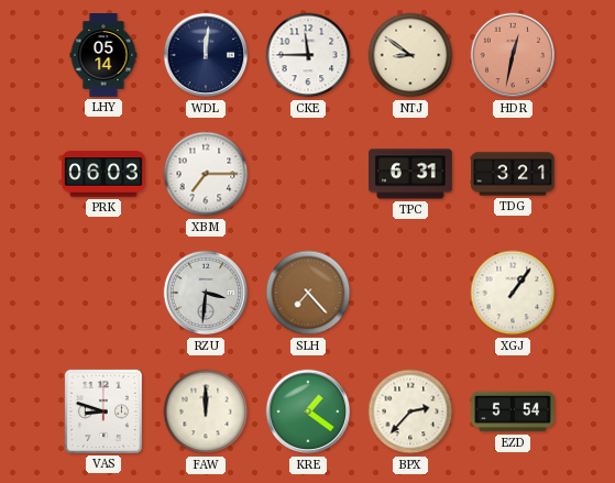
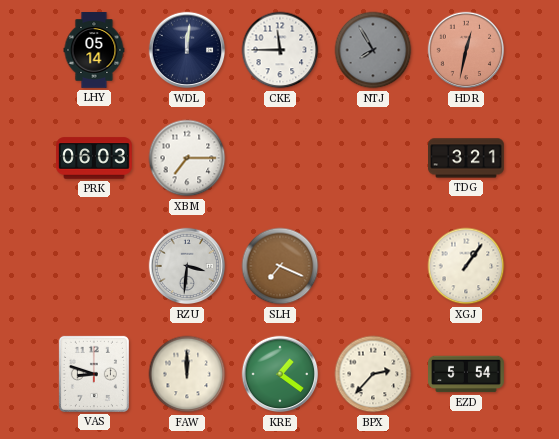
NTJ: 8:51 -> 7:55 (373, 50)
NTJ dial: cream -> grey (373, 50)
TPC: 6:31 -> none (411, 174)
SLH: 7:23 -> 7:19 (280, 266)
